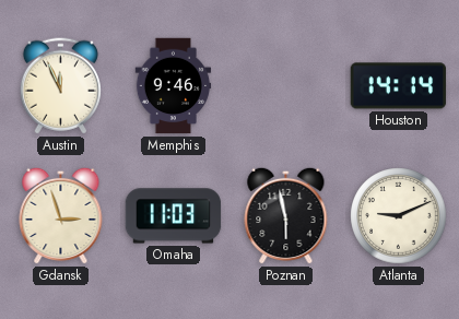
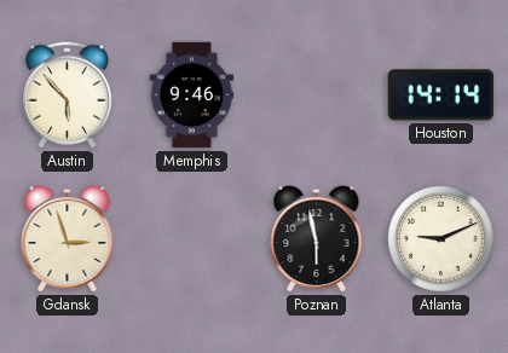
Austin: 11:56 -> 5:53 (67, 96)
Omaha: 11:03 -> none (174, 216)
